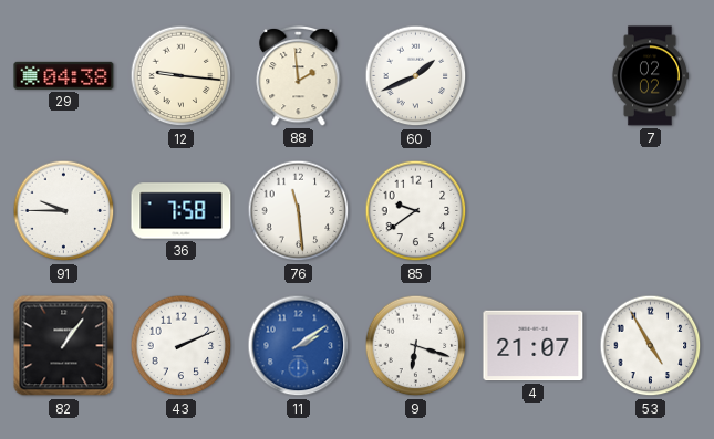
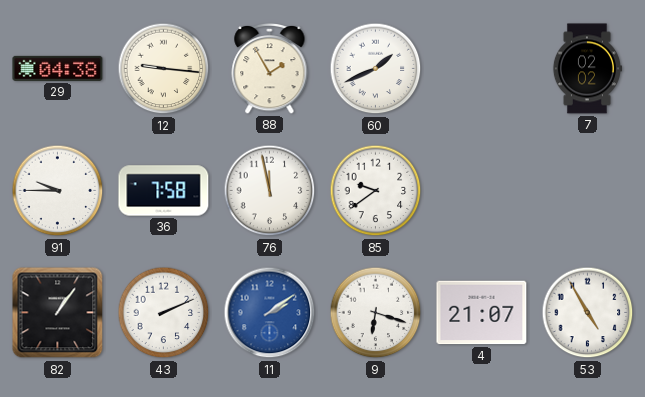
88: 1:59 -> 1:55 (270, 68)
76: 11:29 -> 11:58 (270, 191)
